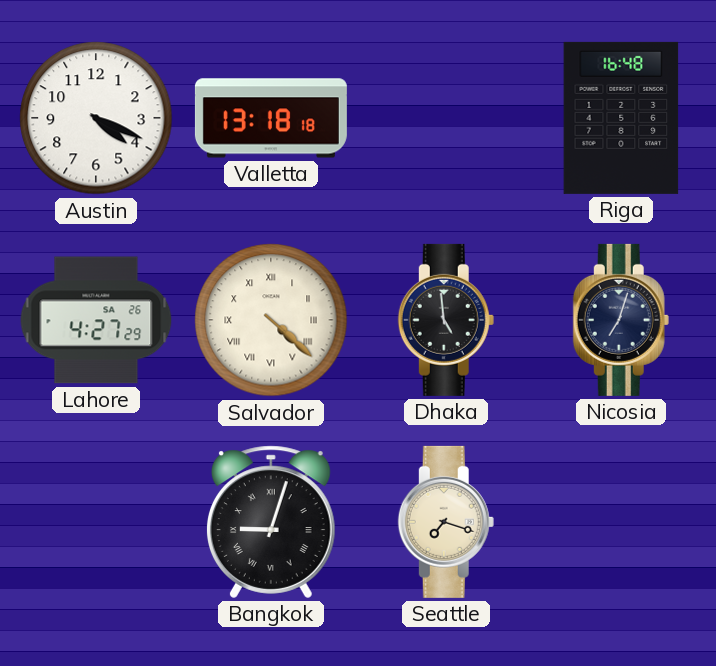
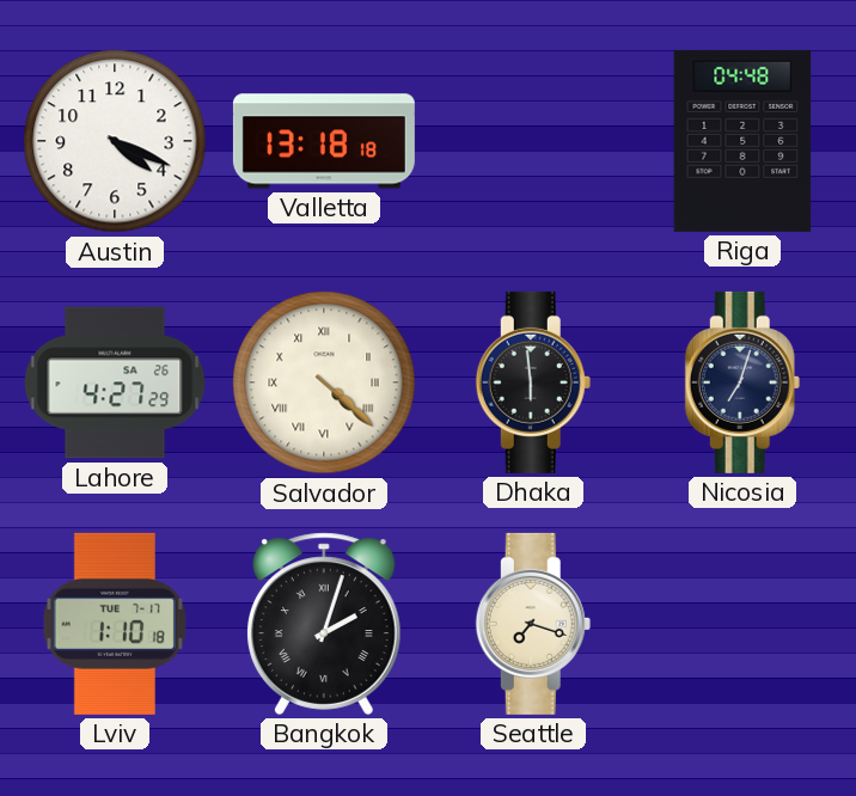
Riga: 16:48 -> 04:48 (742, 141)
Dhaka: 4:59 -> 5:59 (533, 382)
Lviv: none -> 1:10 (115, 624)
Bangkok: 9:03 -> 2:03 (324, 624)
